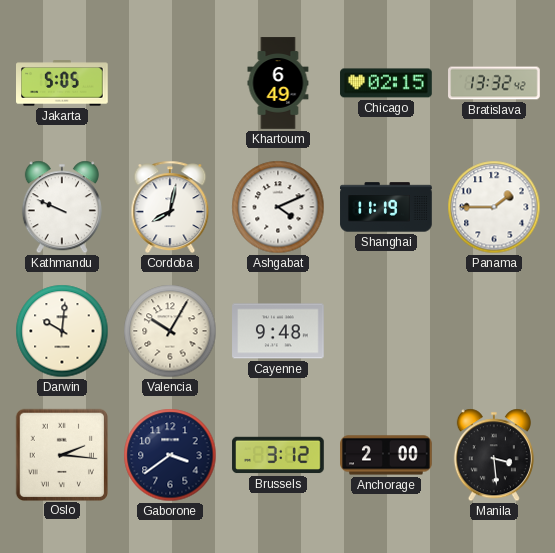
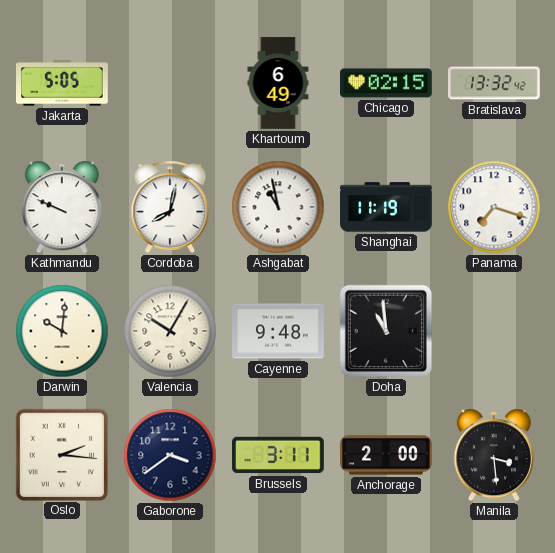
Ashgabat: 4:11 -> 10:58 (278, 207)
Panama: 1:45 -> 7:18 (494, 207)
Doha: none -> 10:59 (386, 331)
Brussels: 3:12 -> 3:11 (278, 455)
